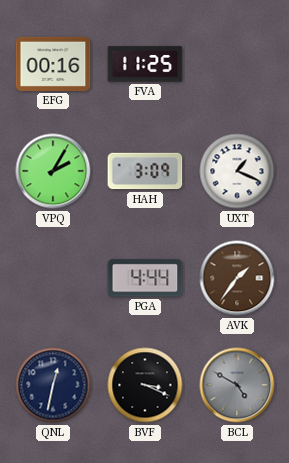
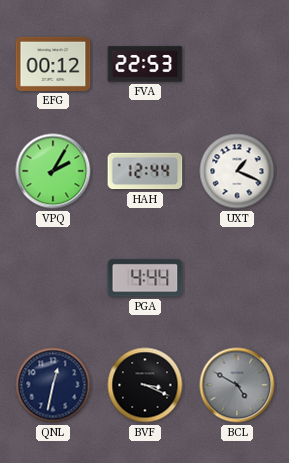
EFG: 00:16 -> 00:12 (53, 64)
FVA: 11:25 -> 22:53 (145, 64)
HAH: 3:09 -> 12:44 (145, 171)
AVK: 1:36 -> none (237, 278)
